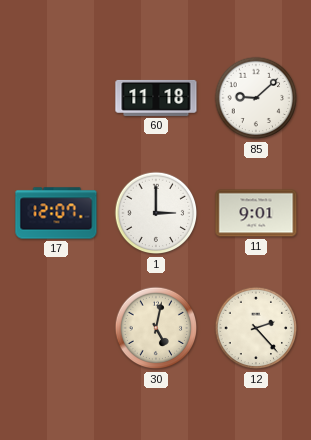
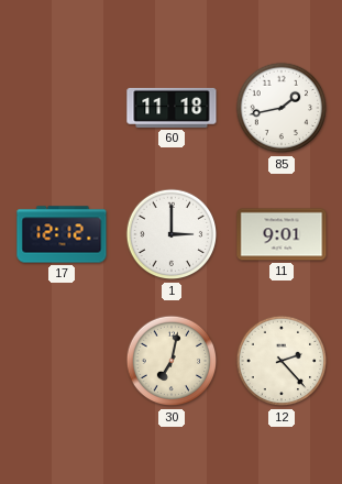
85: 9:08 -> 1:43 (282, 108)
17: 12:07 -> 12:12 (62, 234)
30: 5:02 -> 7:02 (172, 361)
